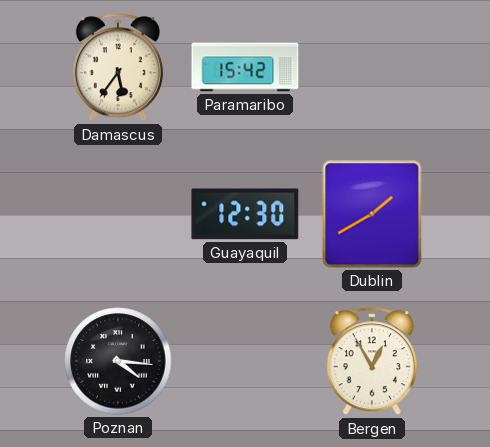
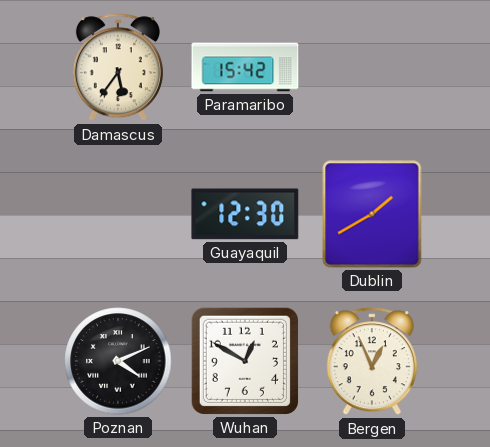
Poznan: 4:16 -> 4:11 (118, 361)
Wuhan: none -> 12:50 (245, 361)
Bergen: 12:55 -> 12:56 (372, 362)
